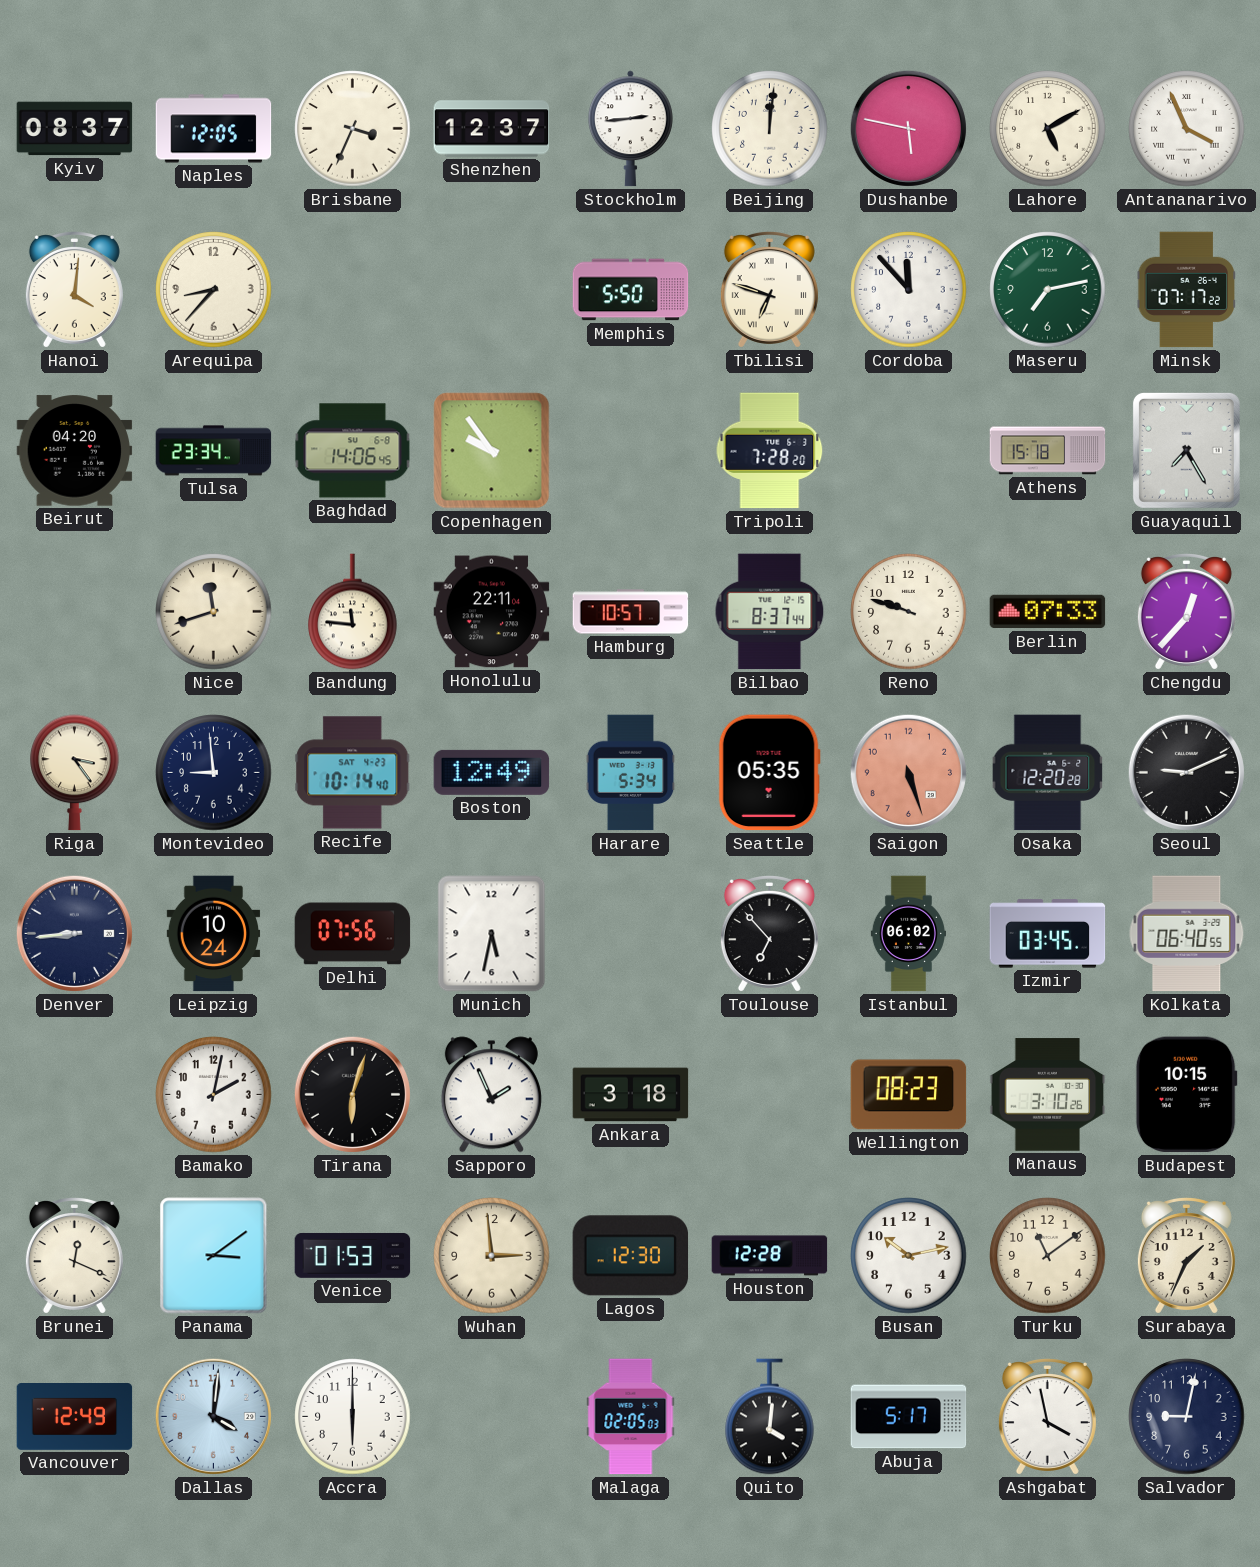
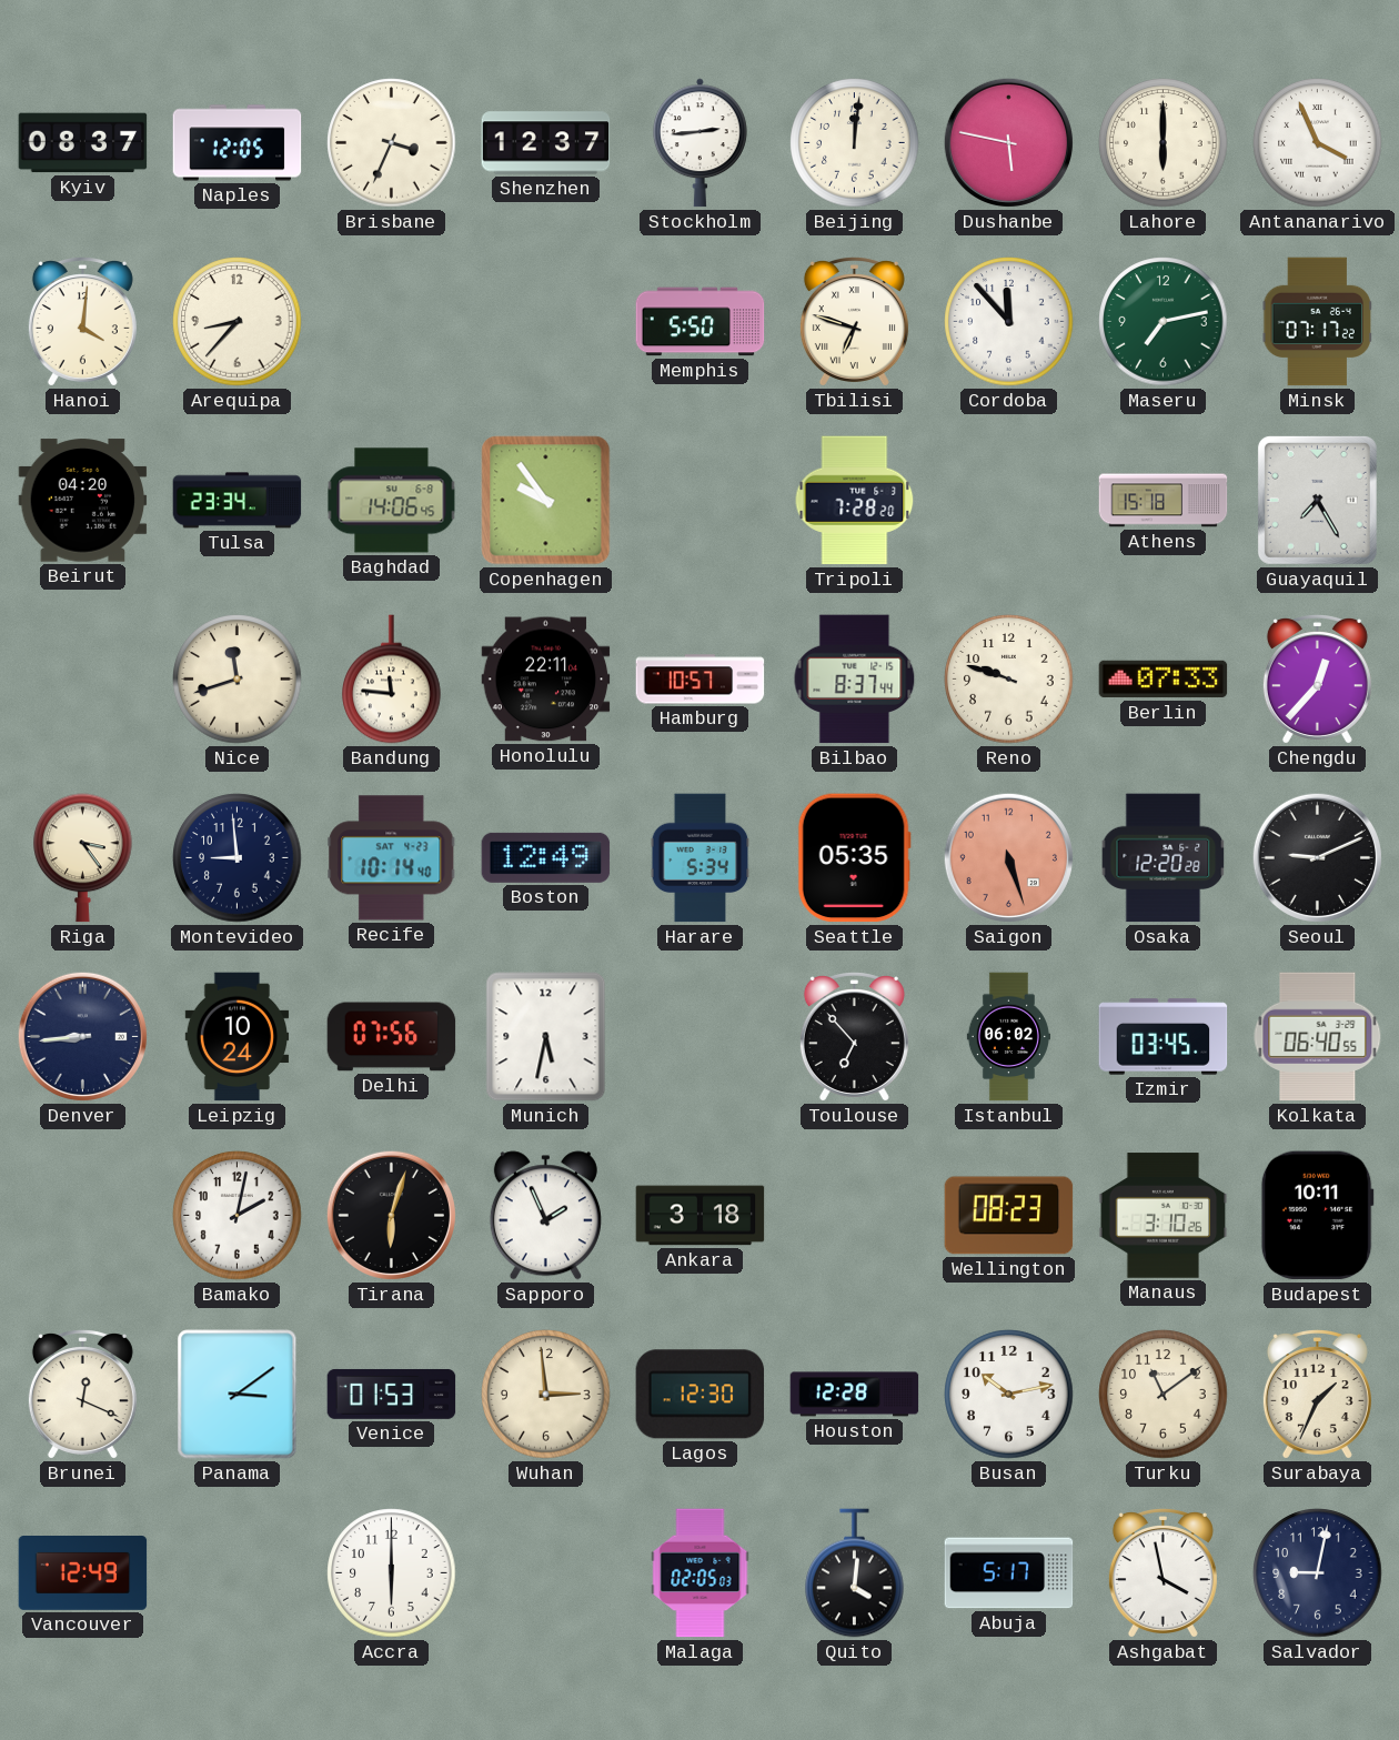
Lahore: 5:10 -> 6:00 (1164, 143)
Budapest: 10:15 -> 10:11 (1317, 1216)
Dallas: 4:01 -> none (213, 1416)
